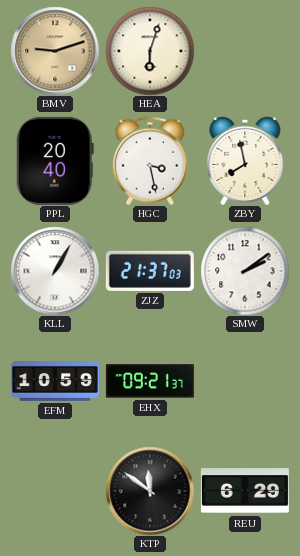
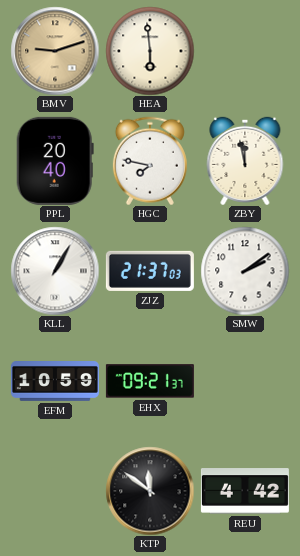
HEA: 6:03 -> 5:59 (150, 51)
HGC: 3:28 -> 7:47 (150, 161)
ZBY: 7:58 -> 11:58 (245, 160)
REU: 6:29 -> 4:42 (245, 491)
